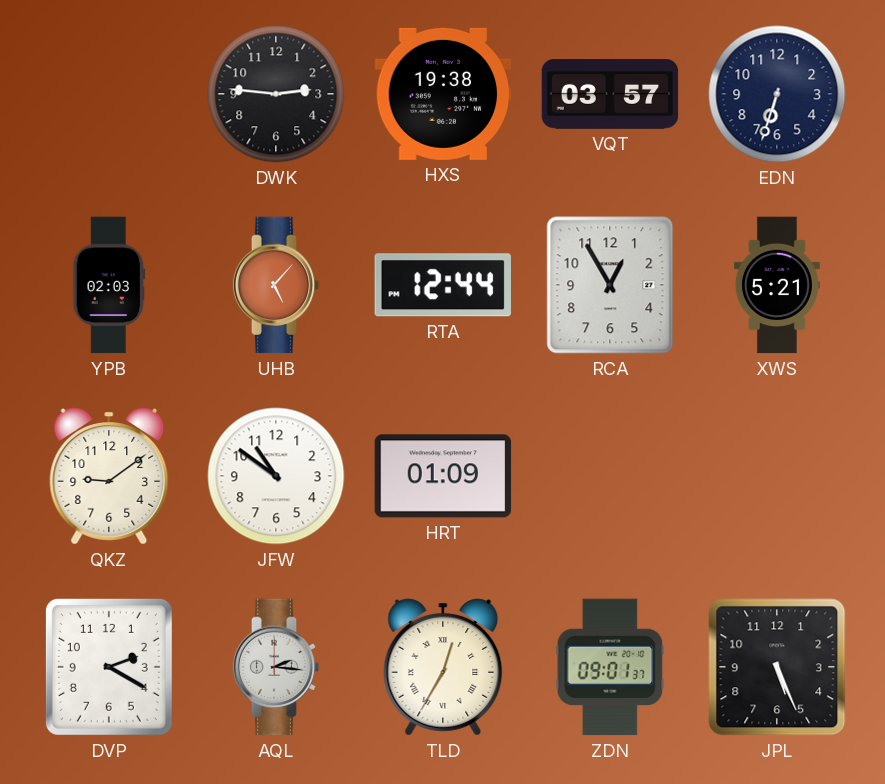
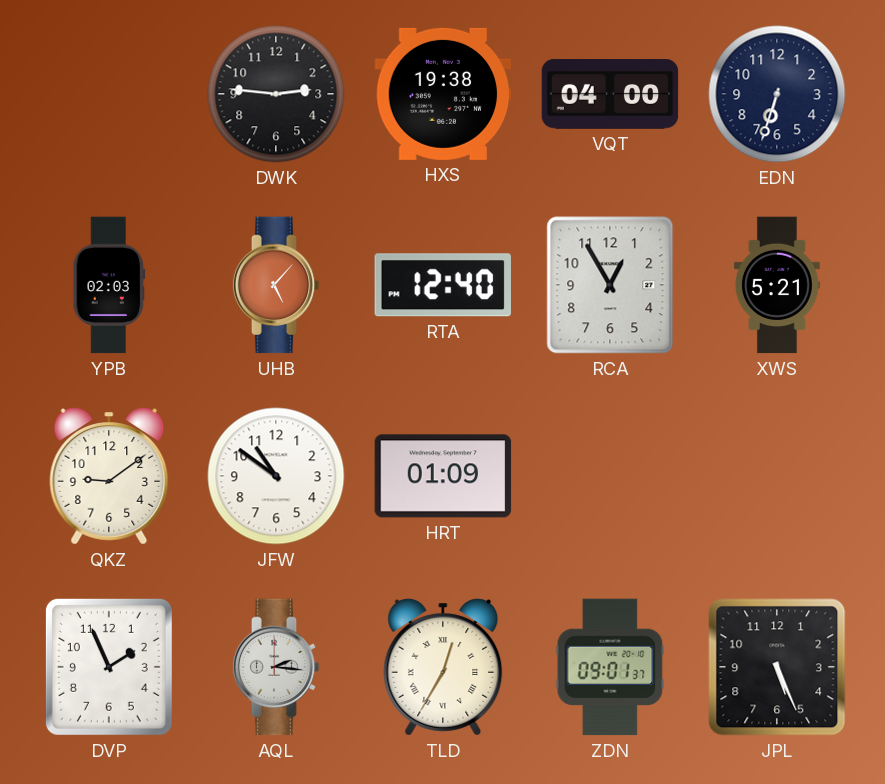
VQT: 03:57 -> 04:00 (610, 94)
RTA: 12:44 -> 12:40 (443, 285)
DVP: 2:20 -> 1:56 (109, 667)
